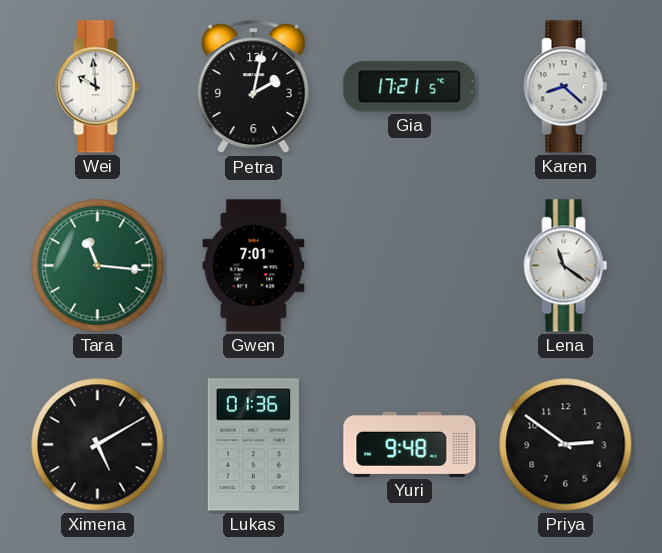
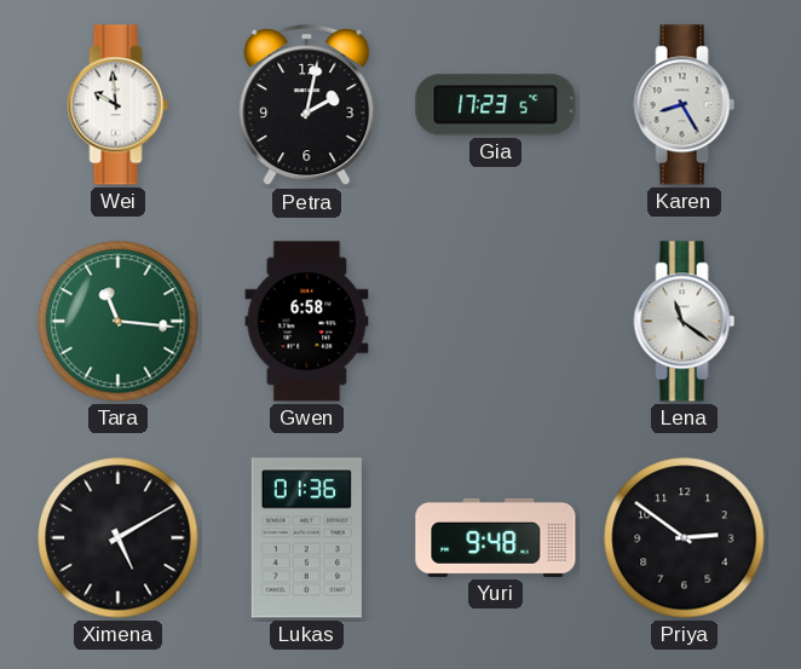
Gia: 17:21 -> 17:23 (496, 105)
Karen: 8:22 -> 8:25 (685, 105)
Gwen: 7:01 -> 6:58 (307, 322)
